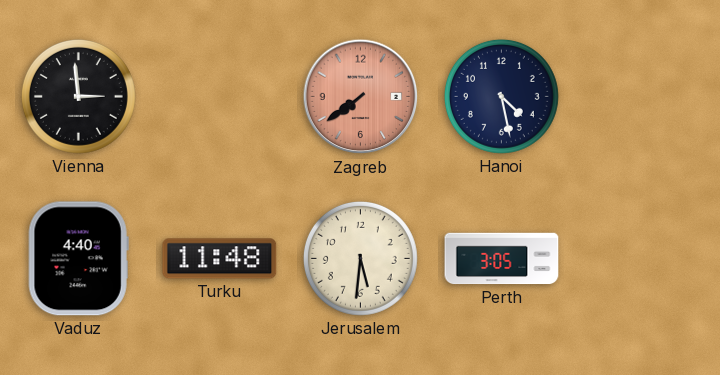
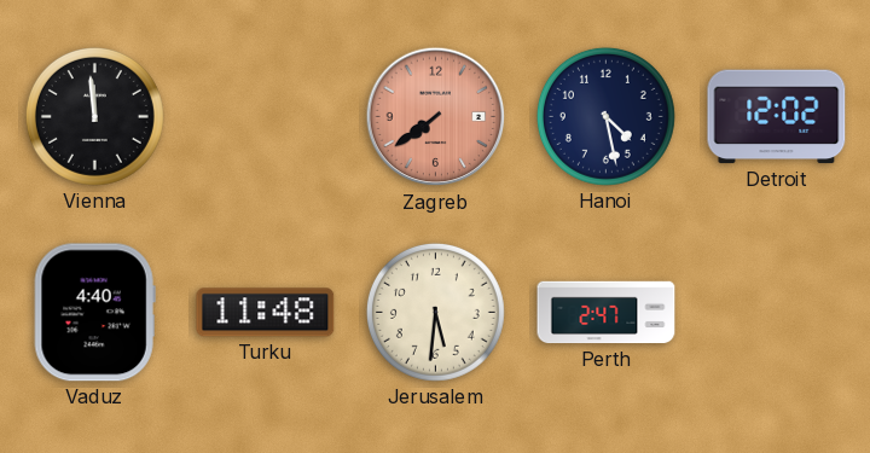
Vienna: 2:59 -> 11:59 (94, 116)
Detroit: none -> 12:02 (777, 117)
Perth: 3:05 -> 2:47 (607, 313)
